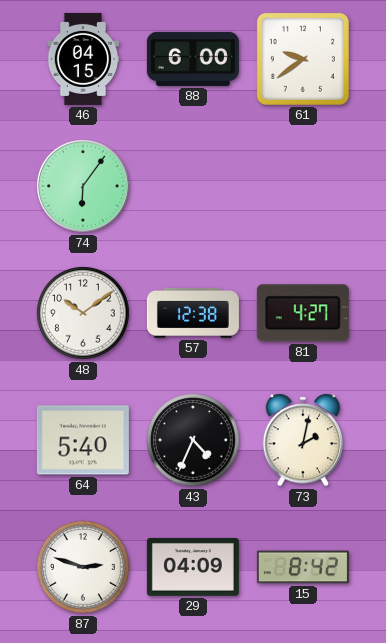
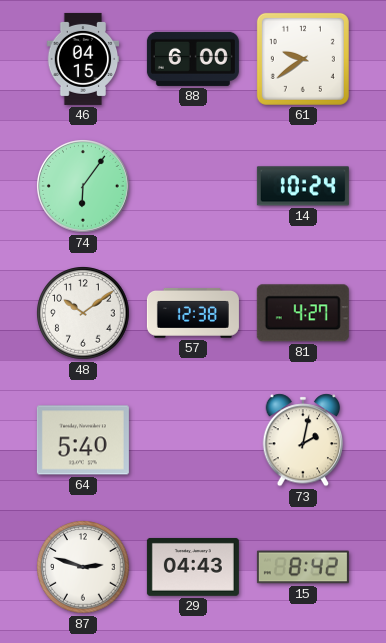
14: none -> 10:24 (303, 186)
43: 4:34 -> none (193, 440)
29: 04:09 -> 04:43 (193, 567)
